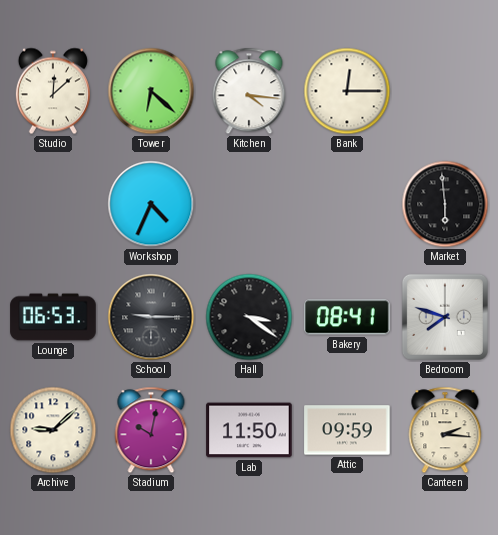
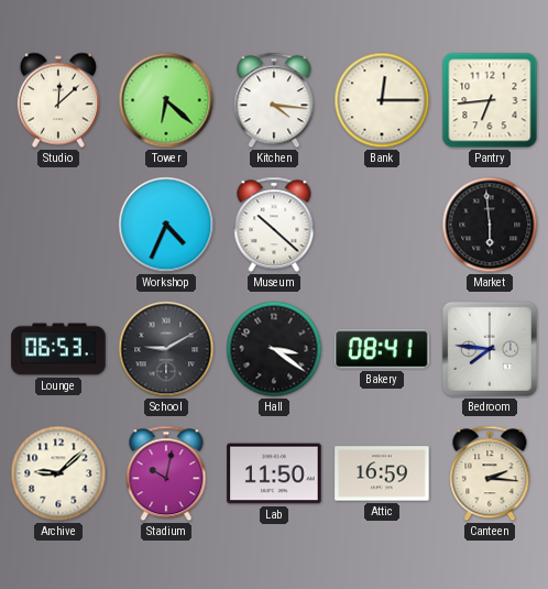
Pantry: none -> 6:44 (490, 100)
Museum: none -> 10:22 (274, 225)
School: 9:15 -> 9:10 (166, 349)
Bedroom: 7:48 -> 7:46 (490, 349)
Attic: 09:59 -> 16:59 (382, 473)
